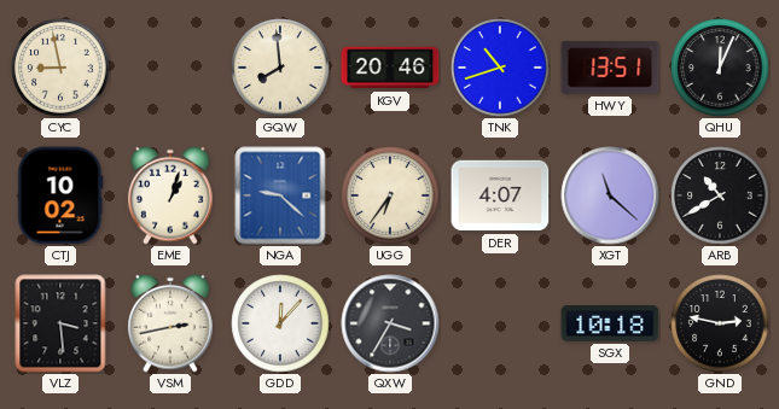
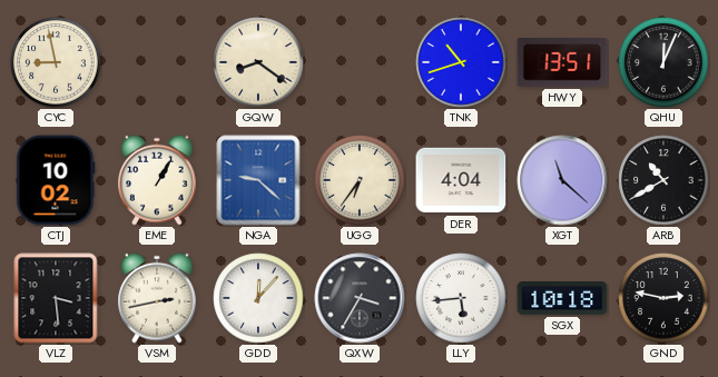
GQW: 7:59 -> 8:21 (258, 62)
KGV: 20:46 -> none (390, 68)
EME: 1:03 -> 1:05 (157, 180)
DER: 4:07 -> 4:04 (461, 180)
LLY: none -> 5:44 (461, 298)
